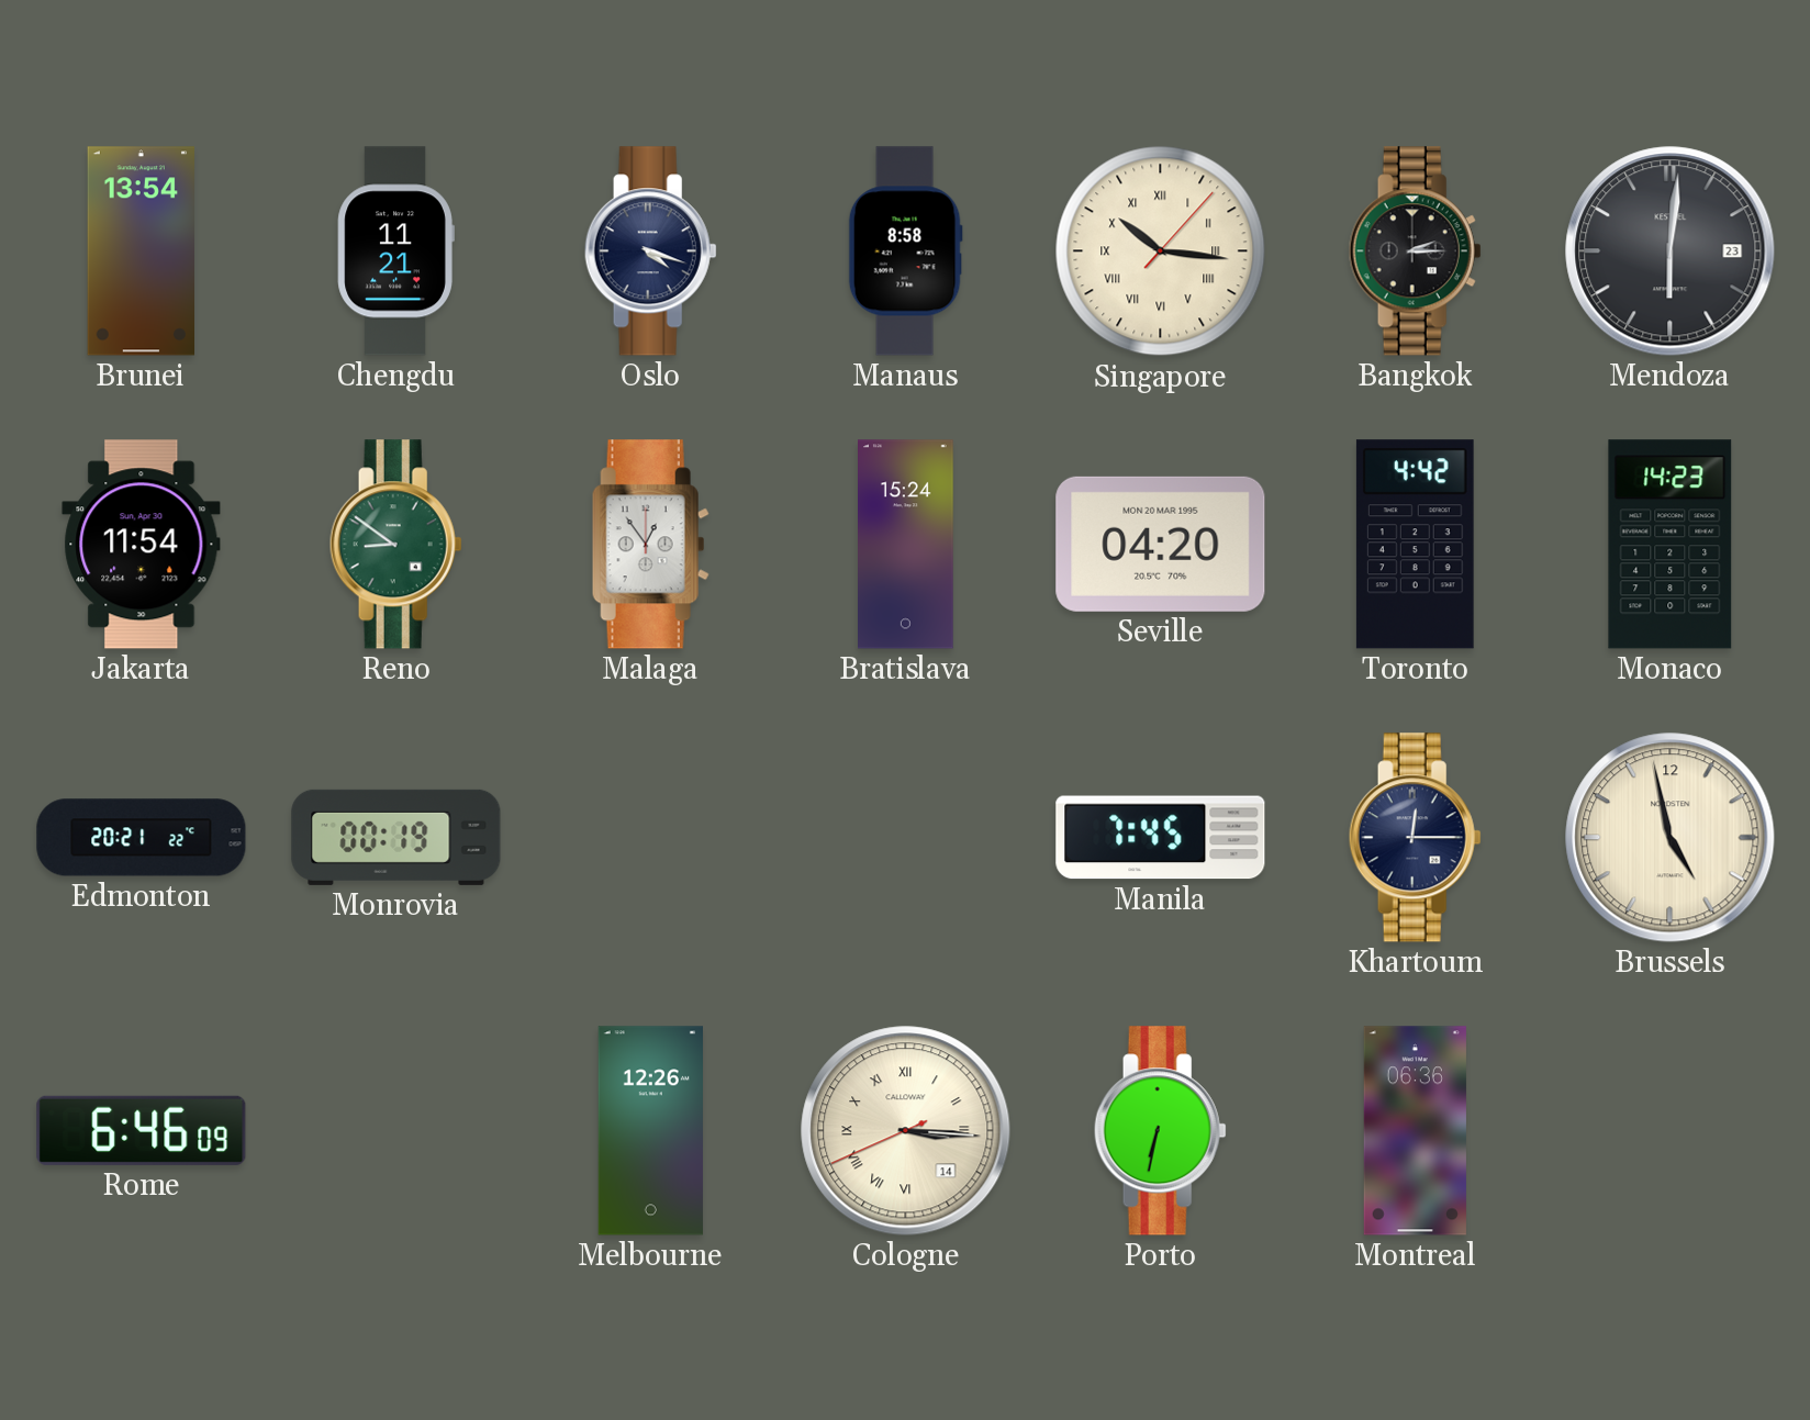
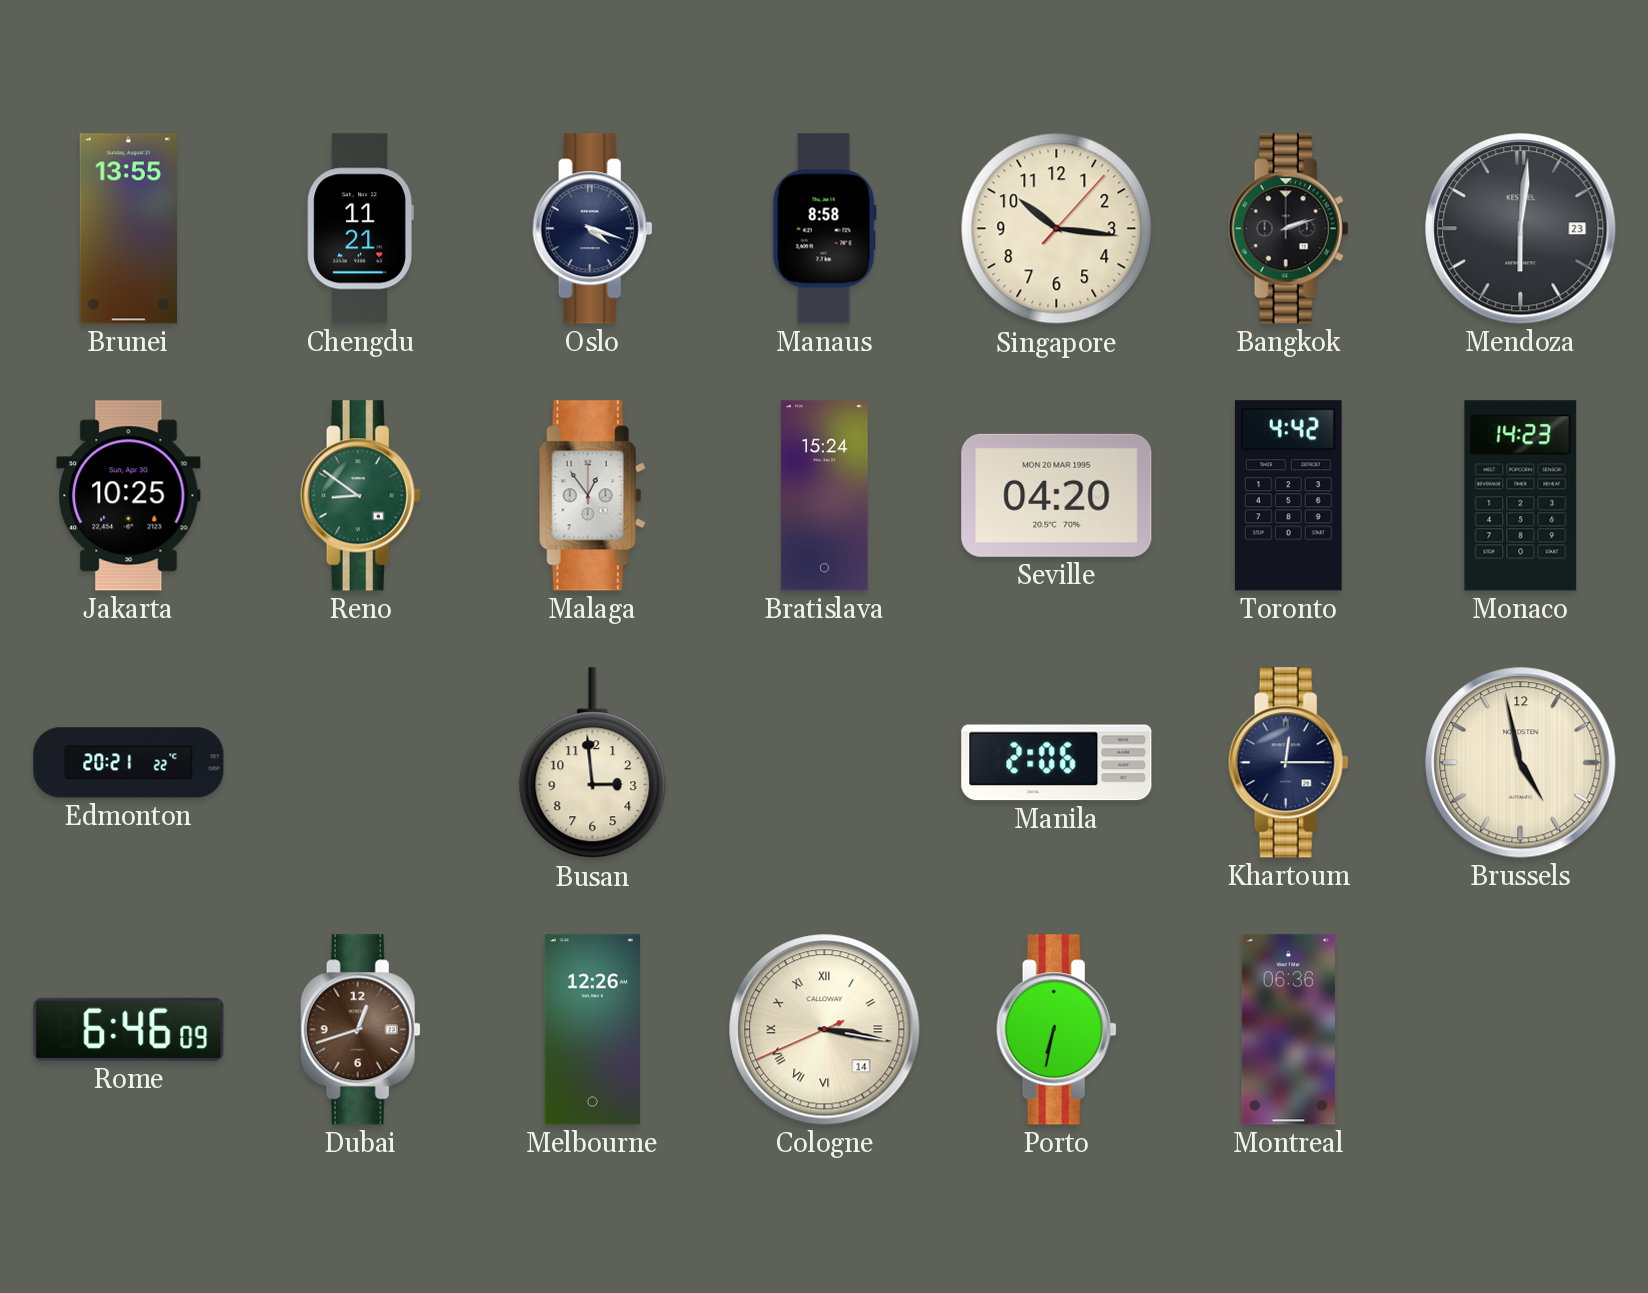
Brunei: 13:54 -> 13:55 (129, 229)
Singapore numerals: Roman -> Arabic (1057, 229)
Bangkok: 2:15 -> 2:12 (1288, 229)
Jakarta: 11:54 -> 10:25 (129, 496)
Monrovia: 00:19 -> none (396, 837)
Busan: none -> 2:59 (593, 763)
Manila: 7:45 -> 2:06 (1057, 763)
Dubai: none -> 12:42 (360, 1030)
Cologne: 3:15 -> 3:16 (825, 1030)
